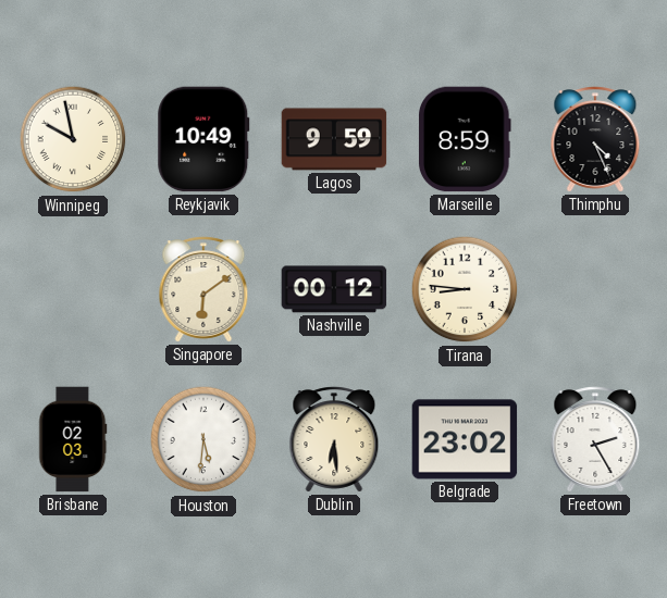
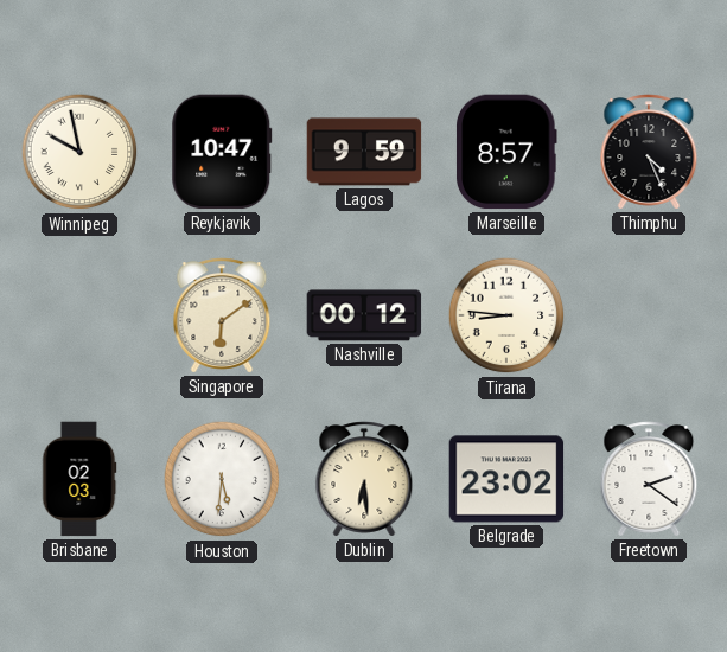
Reykjavik: 10:49 -> 10:47 (222, 152)
Marseille: 8:59 -> 8:57 (508, 152)
Freetown: 2:25 -> 2:21 (649, 479)
